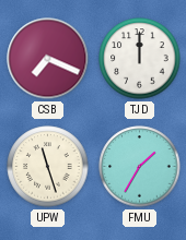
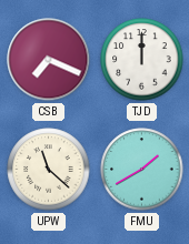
UPW: 11:27 -> 11:22 (49, 170)
FMU: 1:35 -> 1:40 (142, 170)
